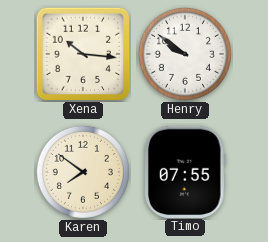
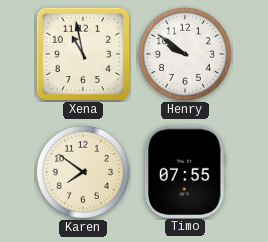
Xena: 10:16 -> 10:58 (83, 54)
